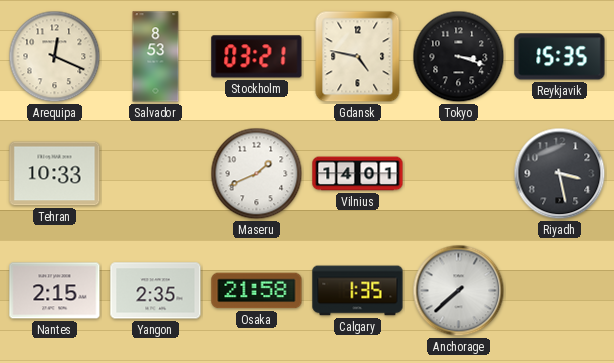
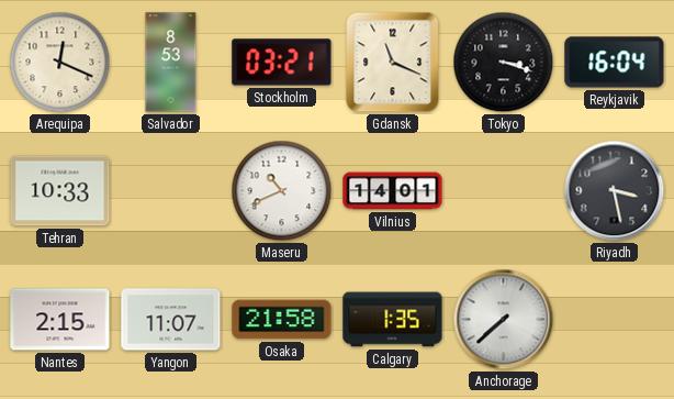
Gdansk: 4:47 -> 11:19 (393, 63)
Reykjavik: 15:35 -> 16:04 (615, 63)
Maseru: 1:41 -> 10:41 (282, 191)
Yangon: 2:35 -> 11:07 (171, 320)
